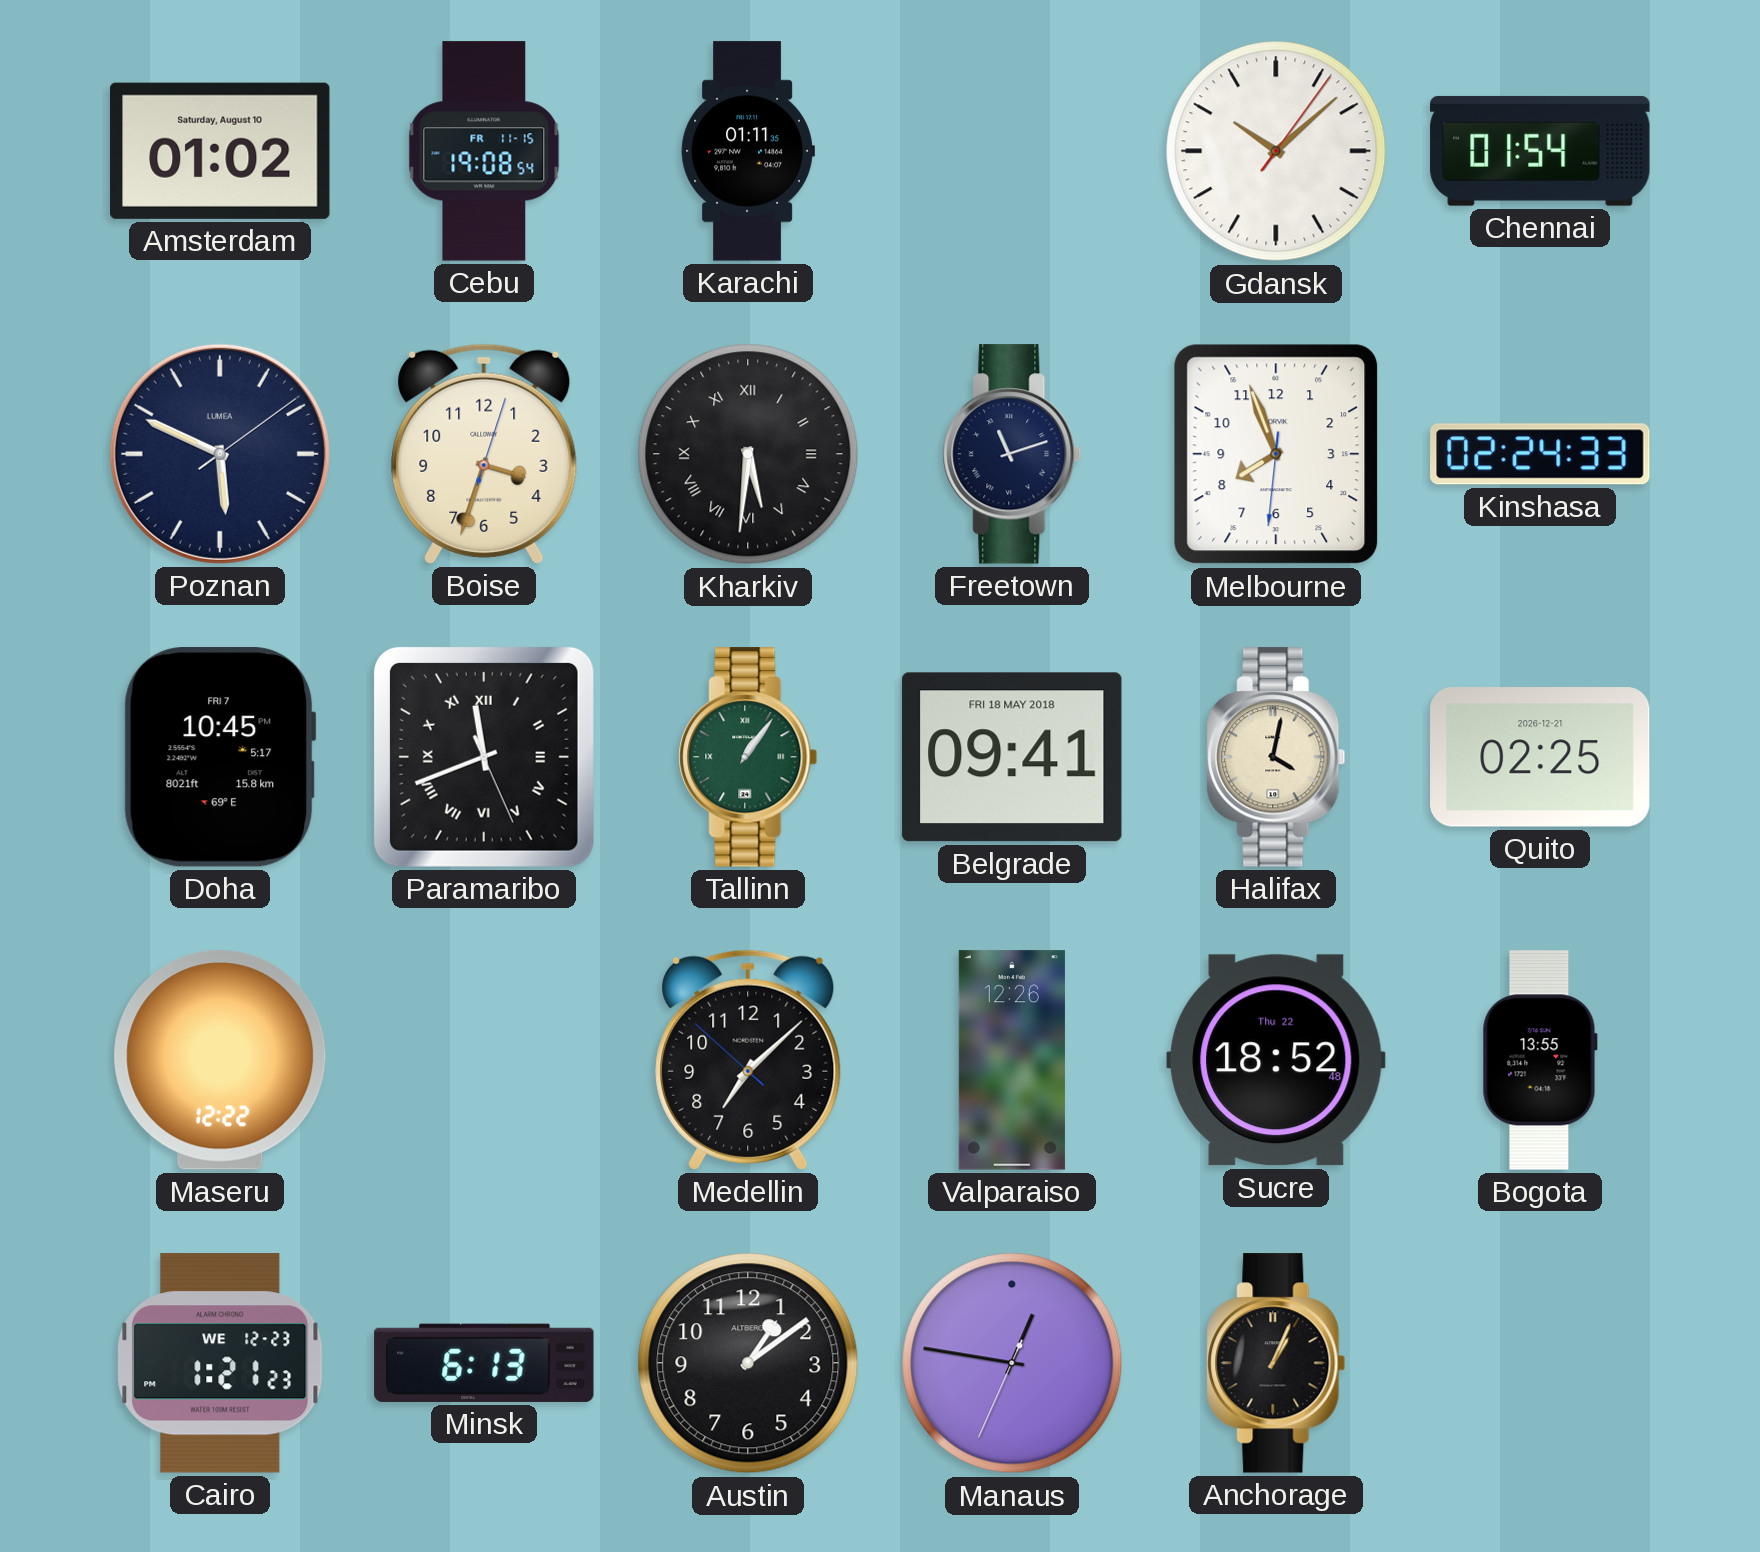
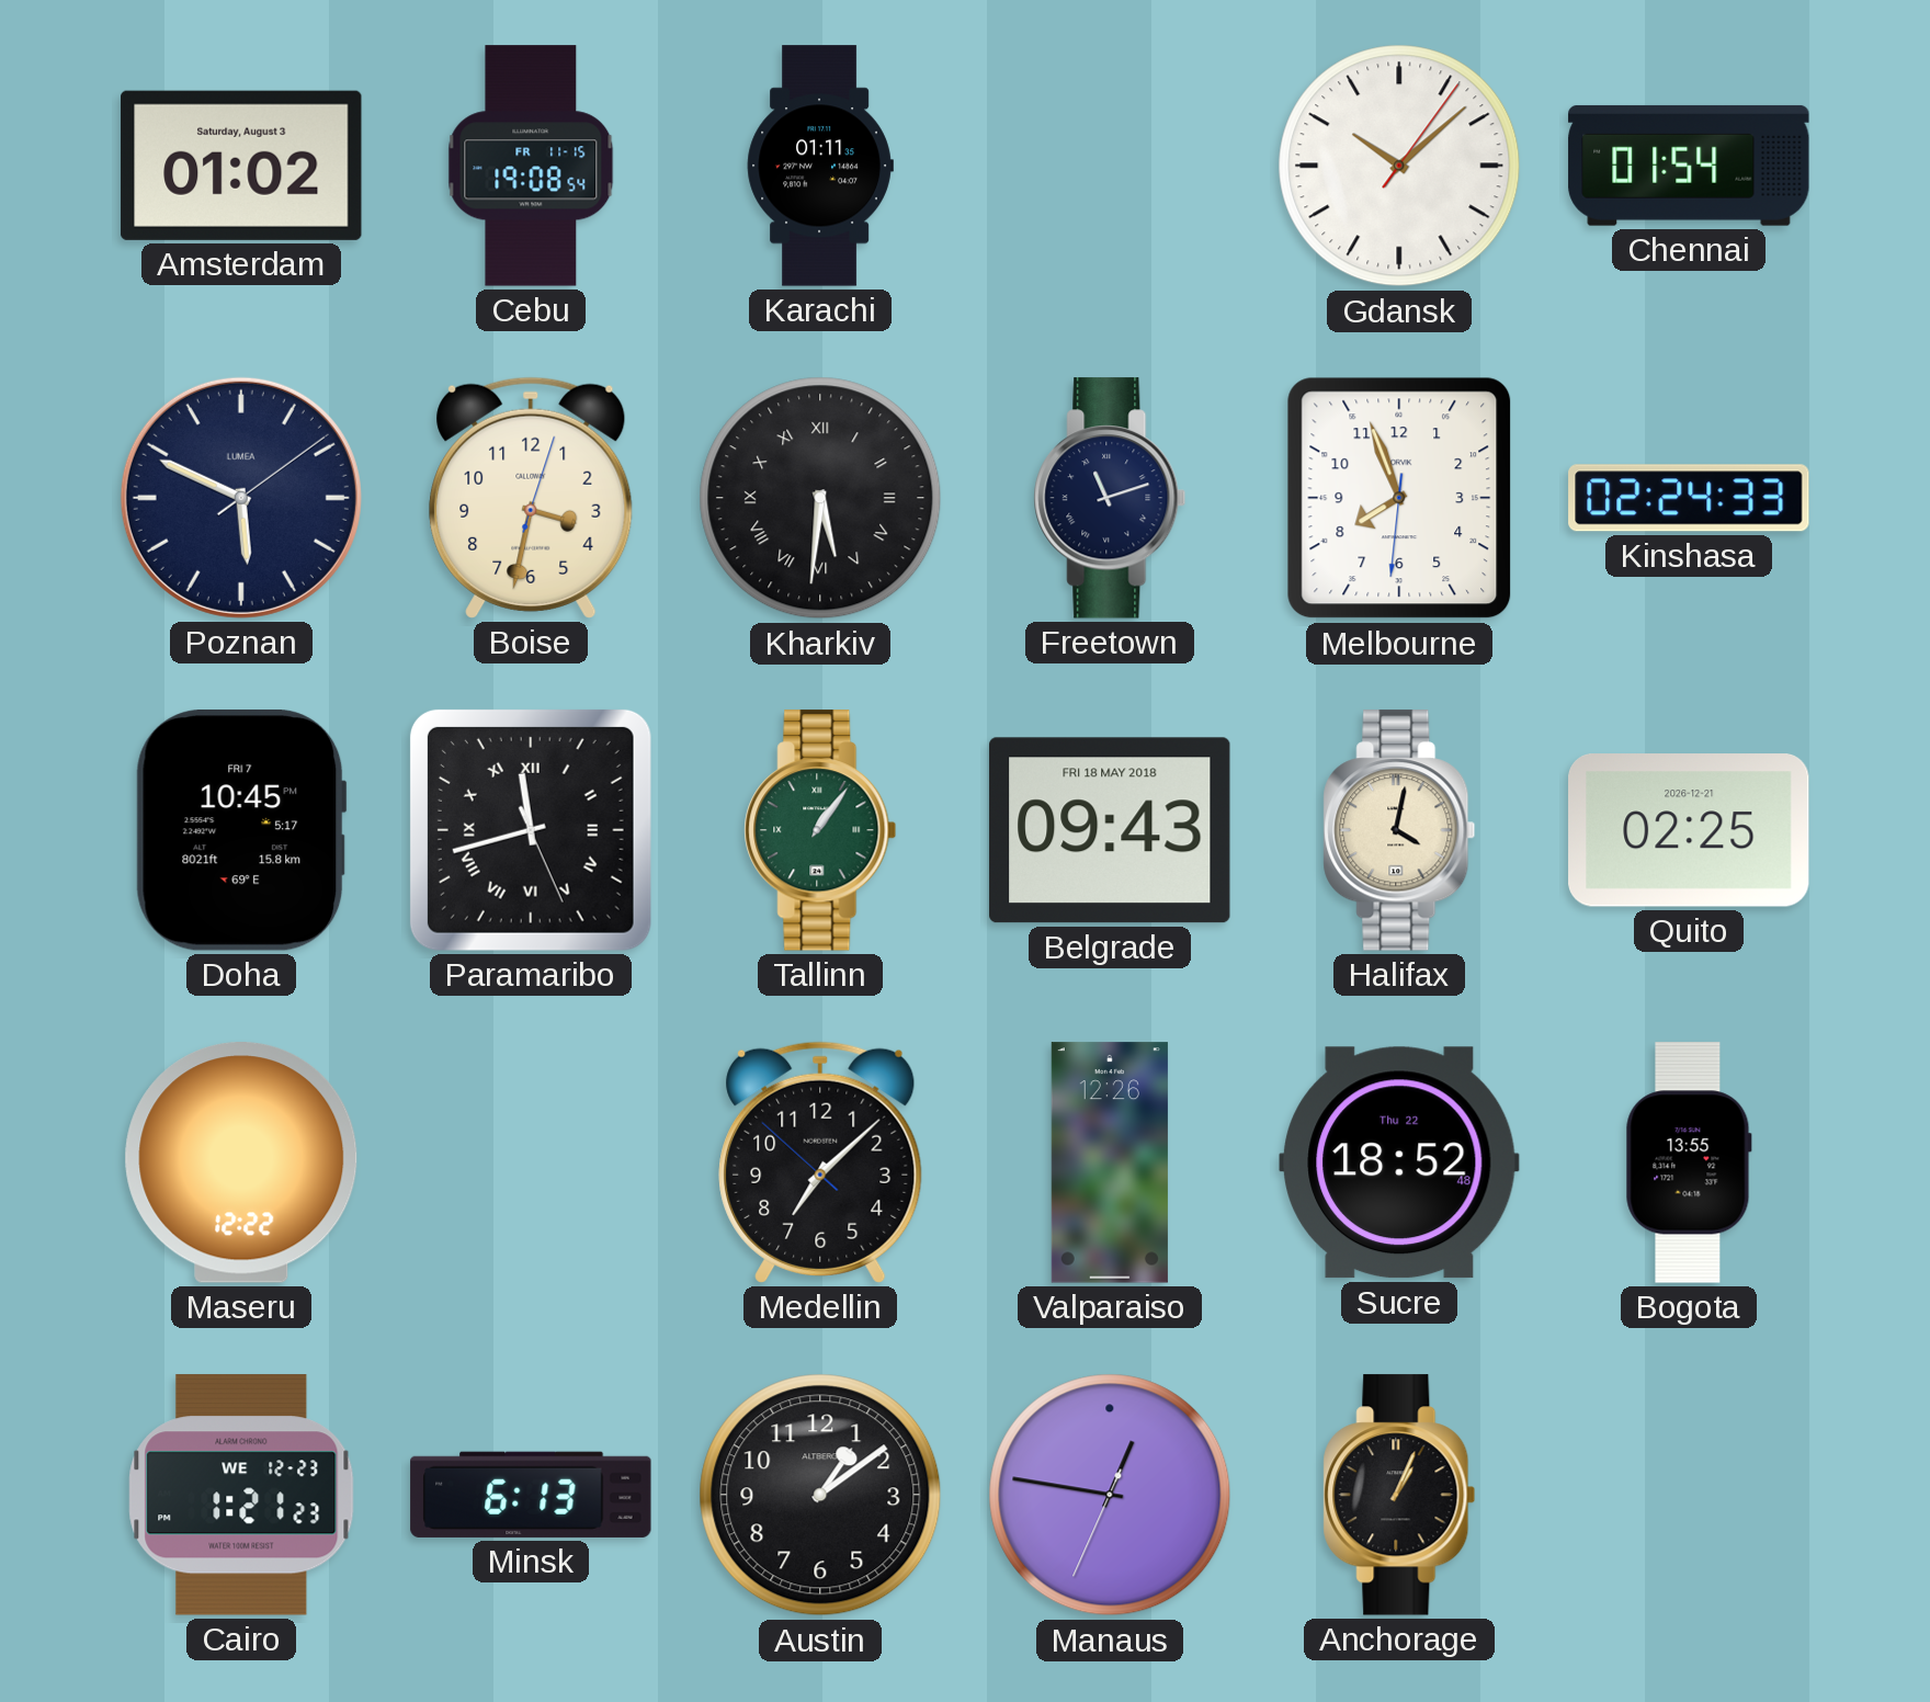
Amsterdam date: Saturday, August 10 -> Saturday, August 3 (241, 166)
Boise: 3:33 -> 3:32 (531, 498)
Paramaribo: 11:41 -> 11:42 (531, 830)
Belgrade: 09:41 -> 09:43 (1110, 830)
